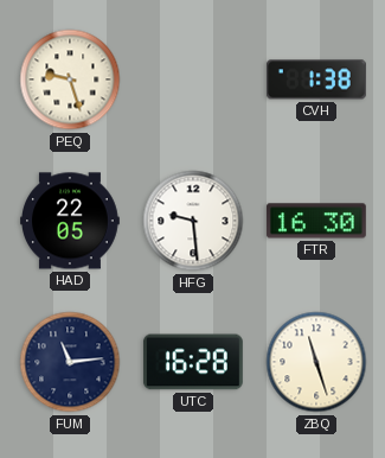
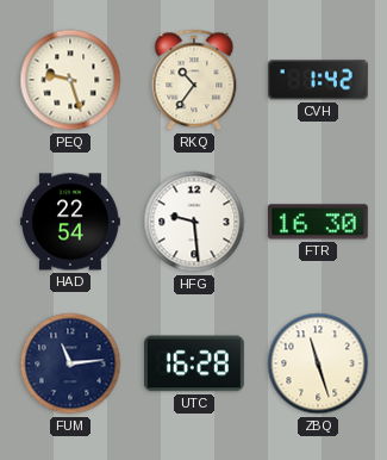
RKQ: none -> 10:36 (194, 80)
CVH: 1:38 -> 1:42 (318, 80)
HAD: 22:05 -> 22:54 (71, 222)
